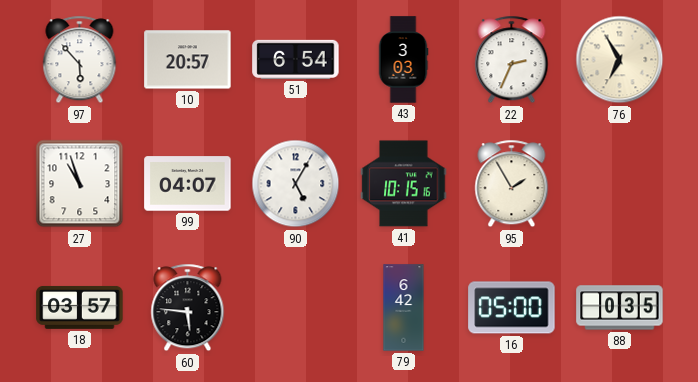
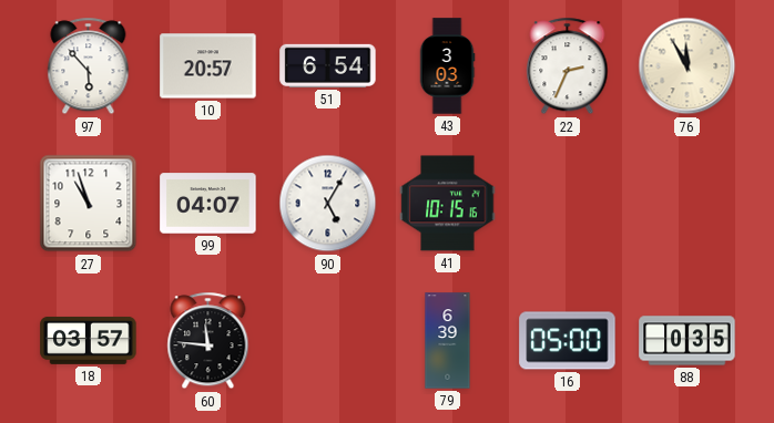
76: 6:55 -> 11:55 (688, 66)
95: 1:55 -> none (512, 184)
60: 5:46 -> 11:46 (208, 341)
79: 6:42 -> 6:39 (448, 341)
